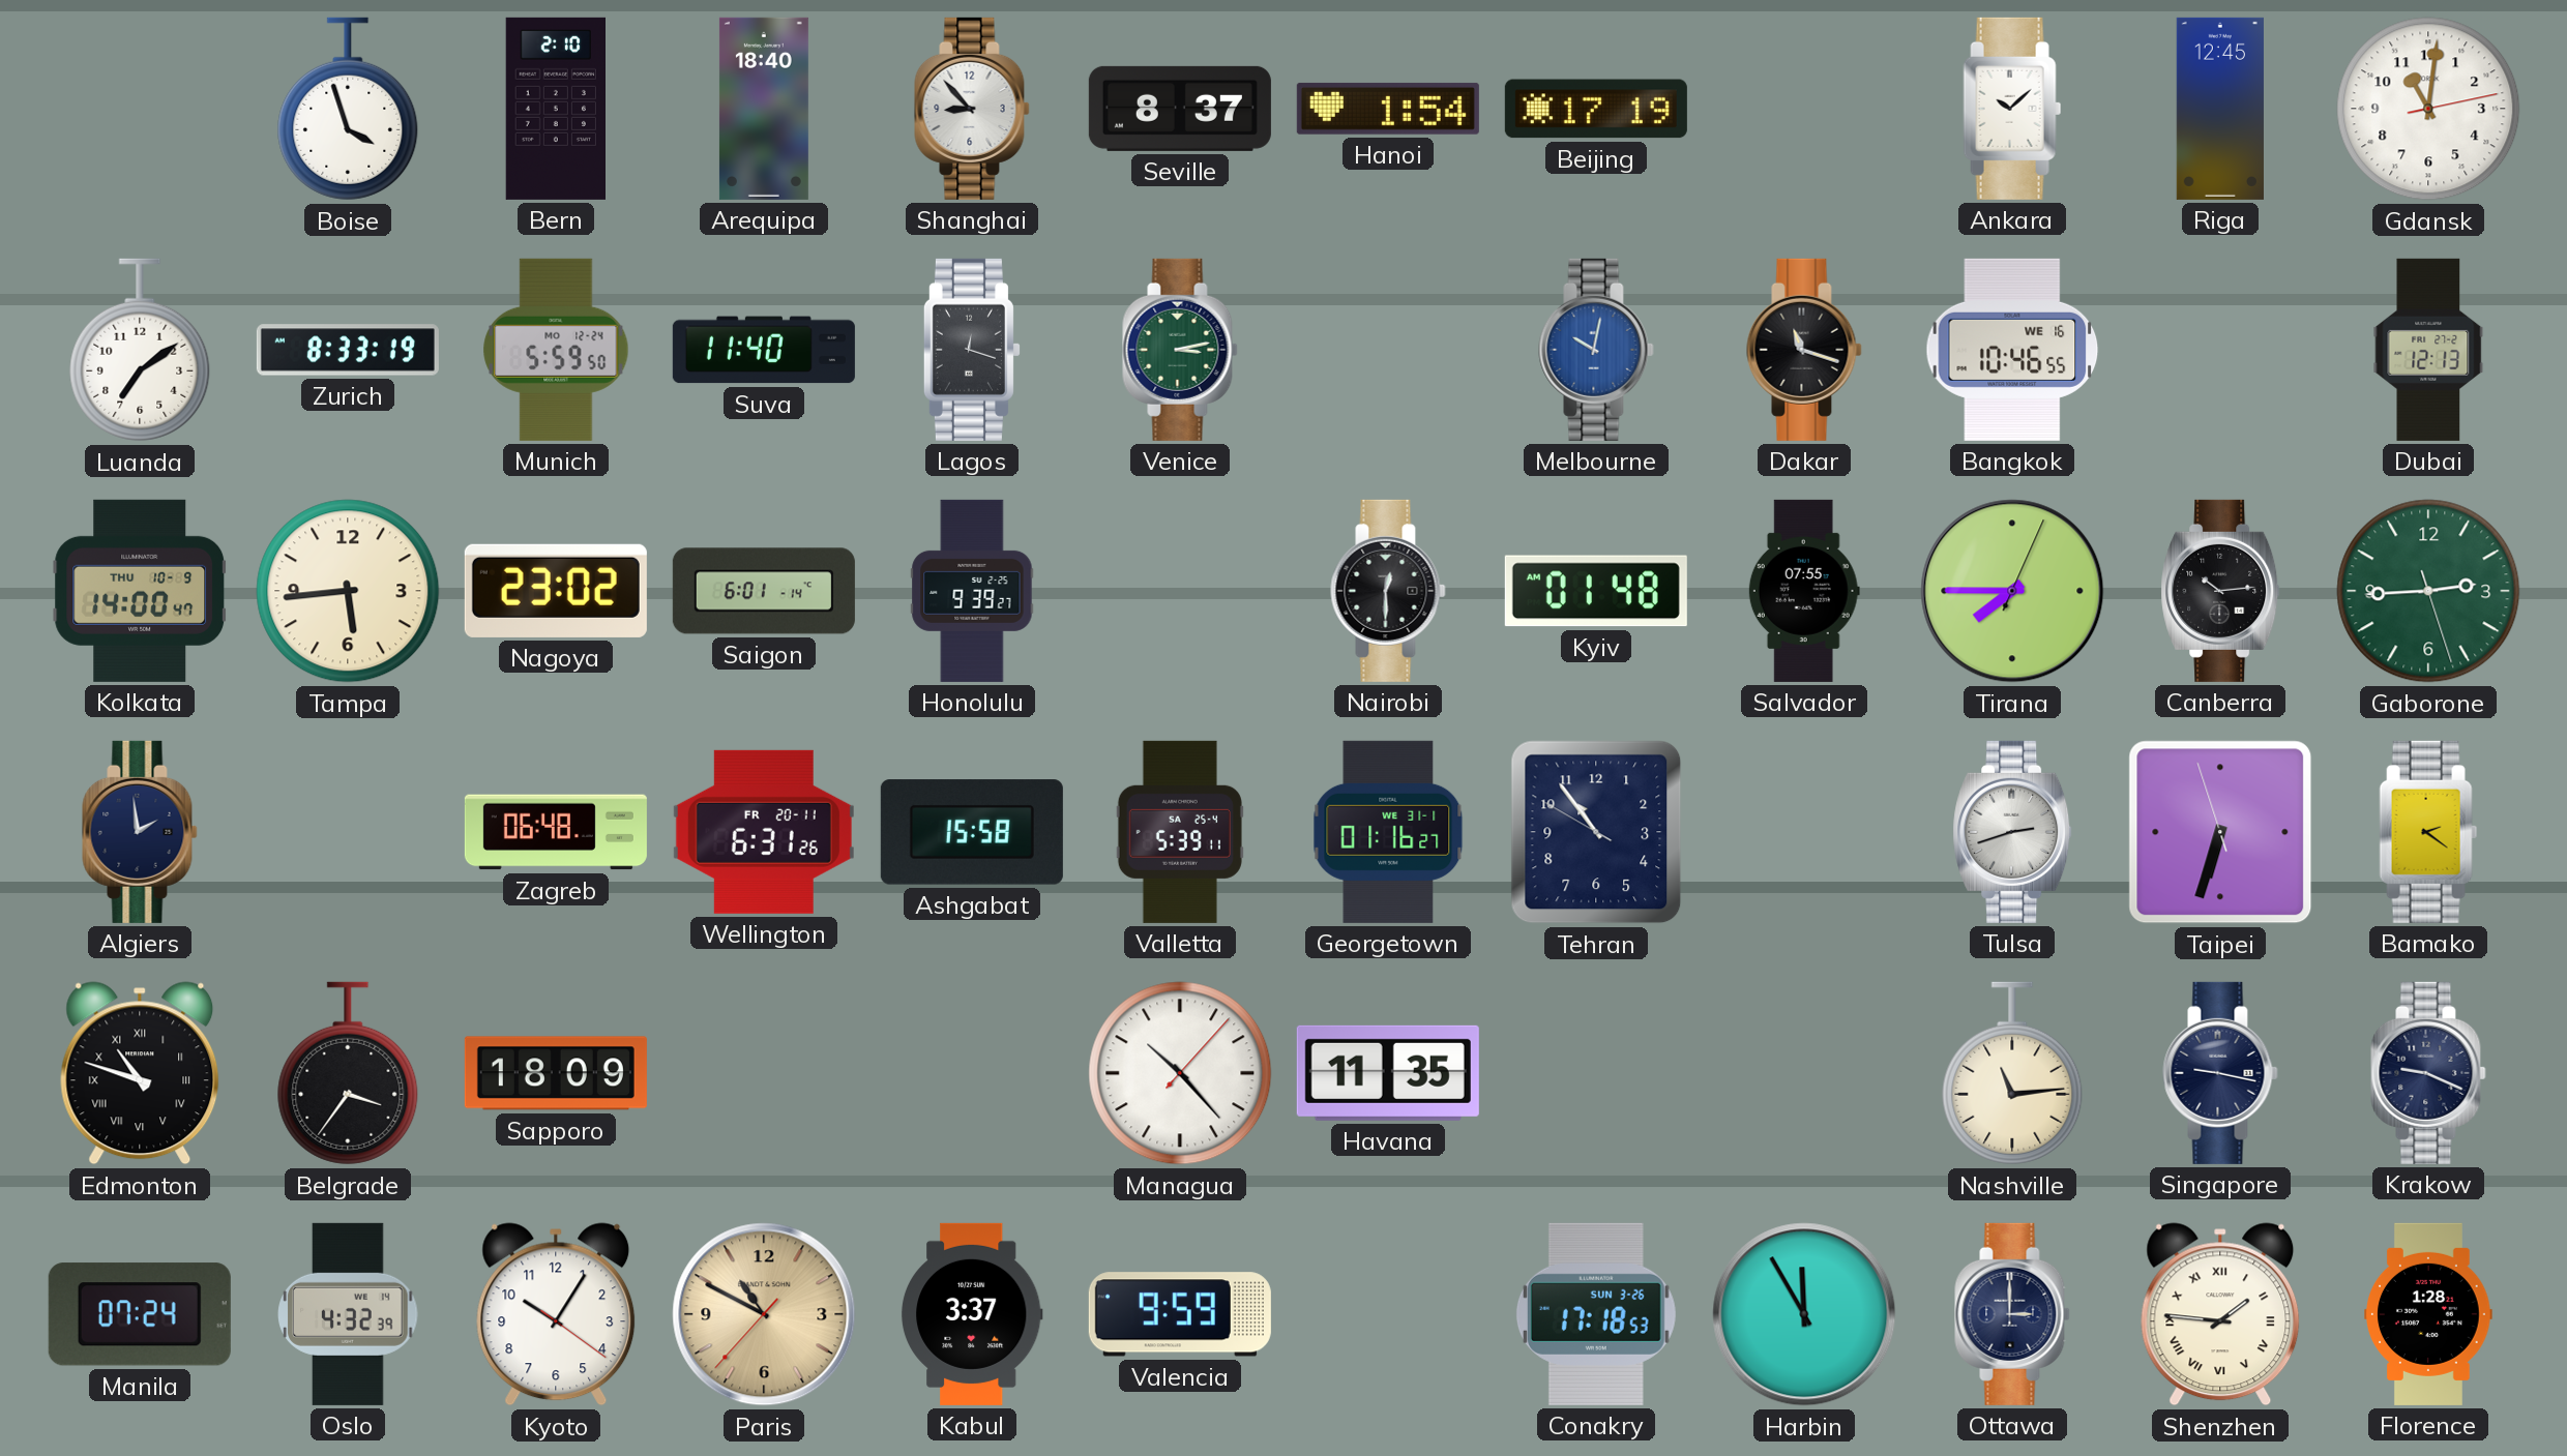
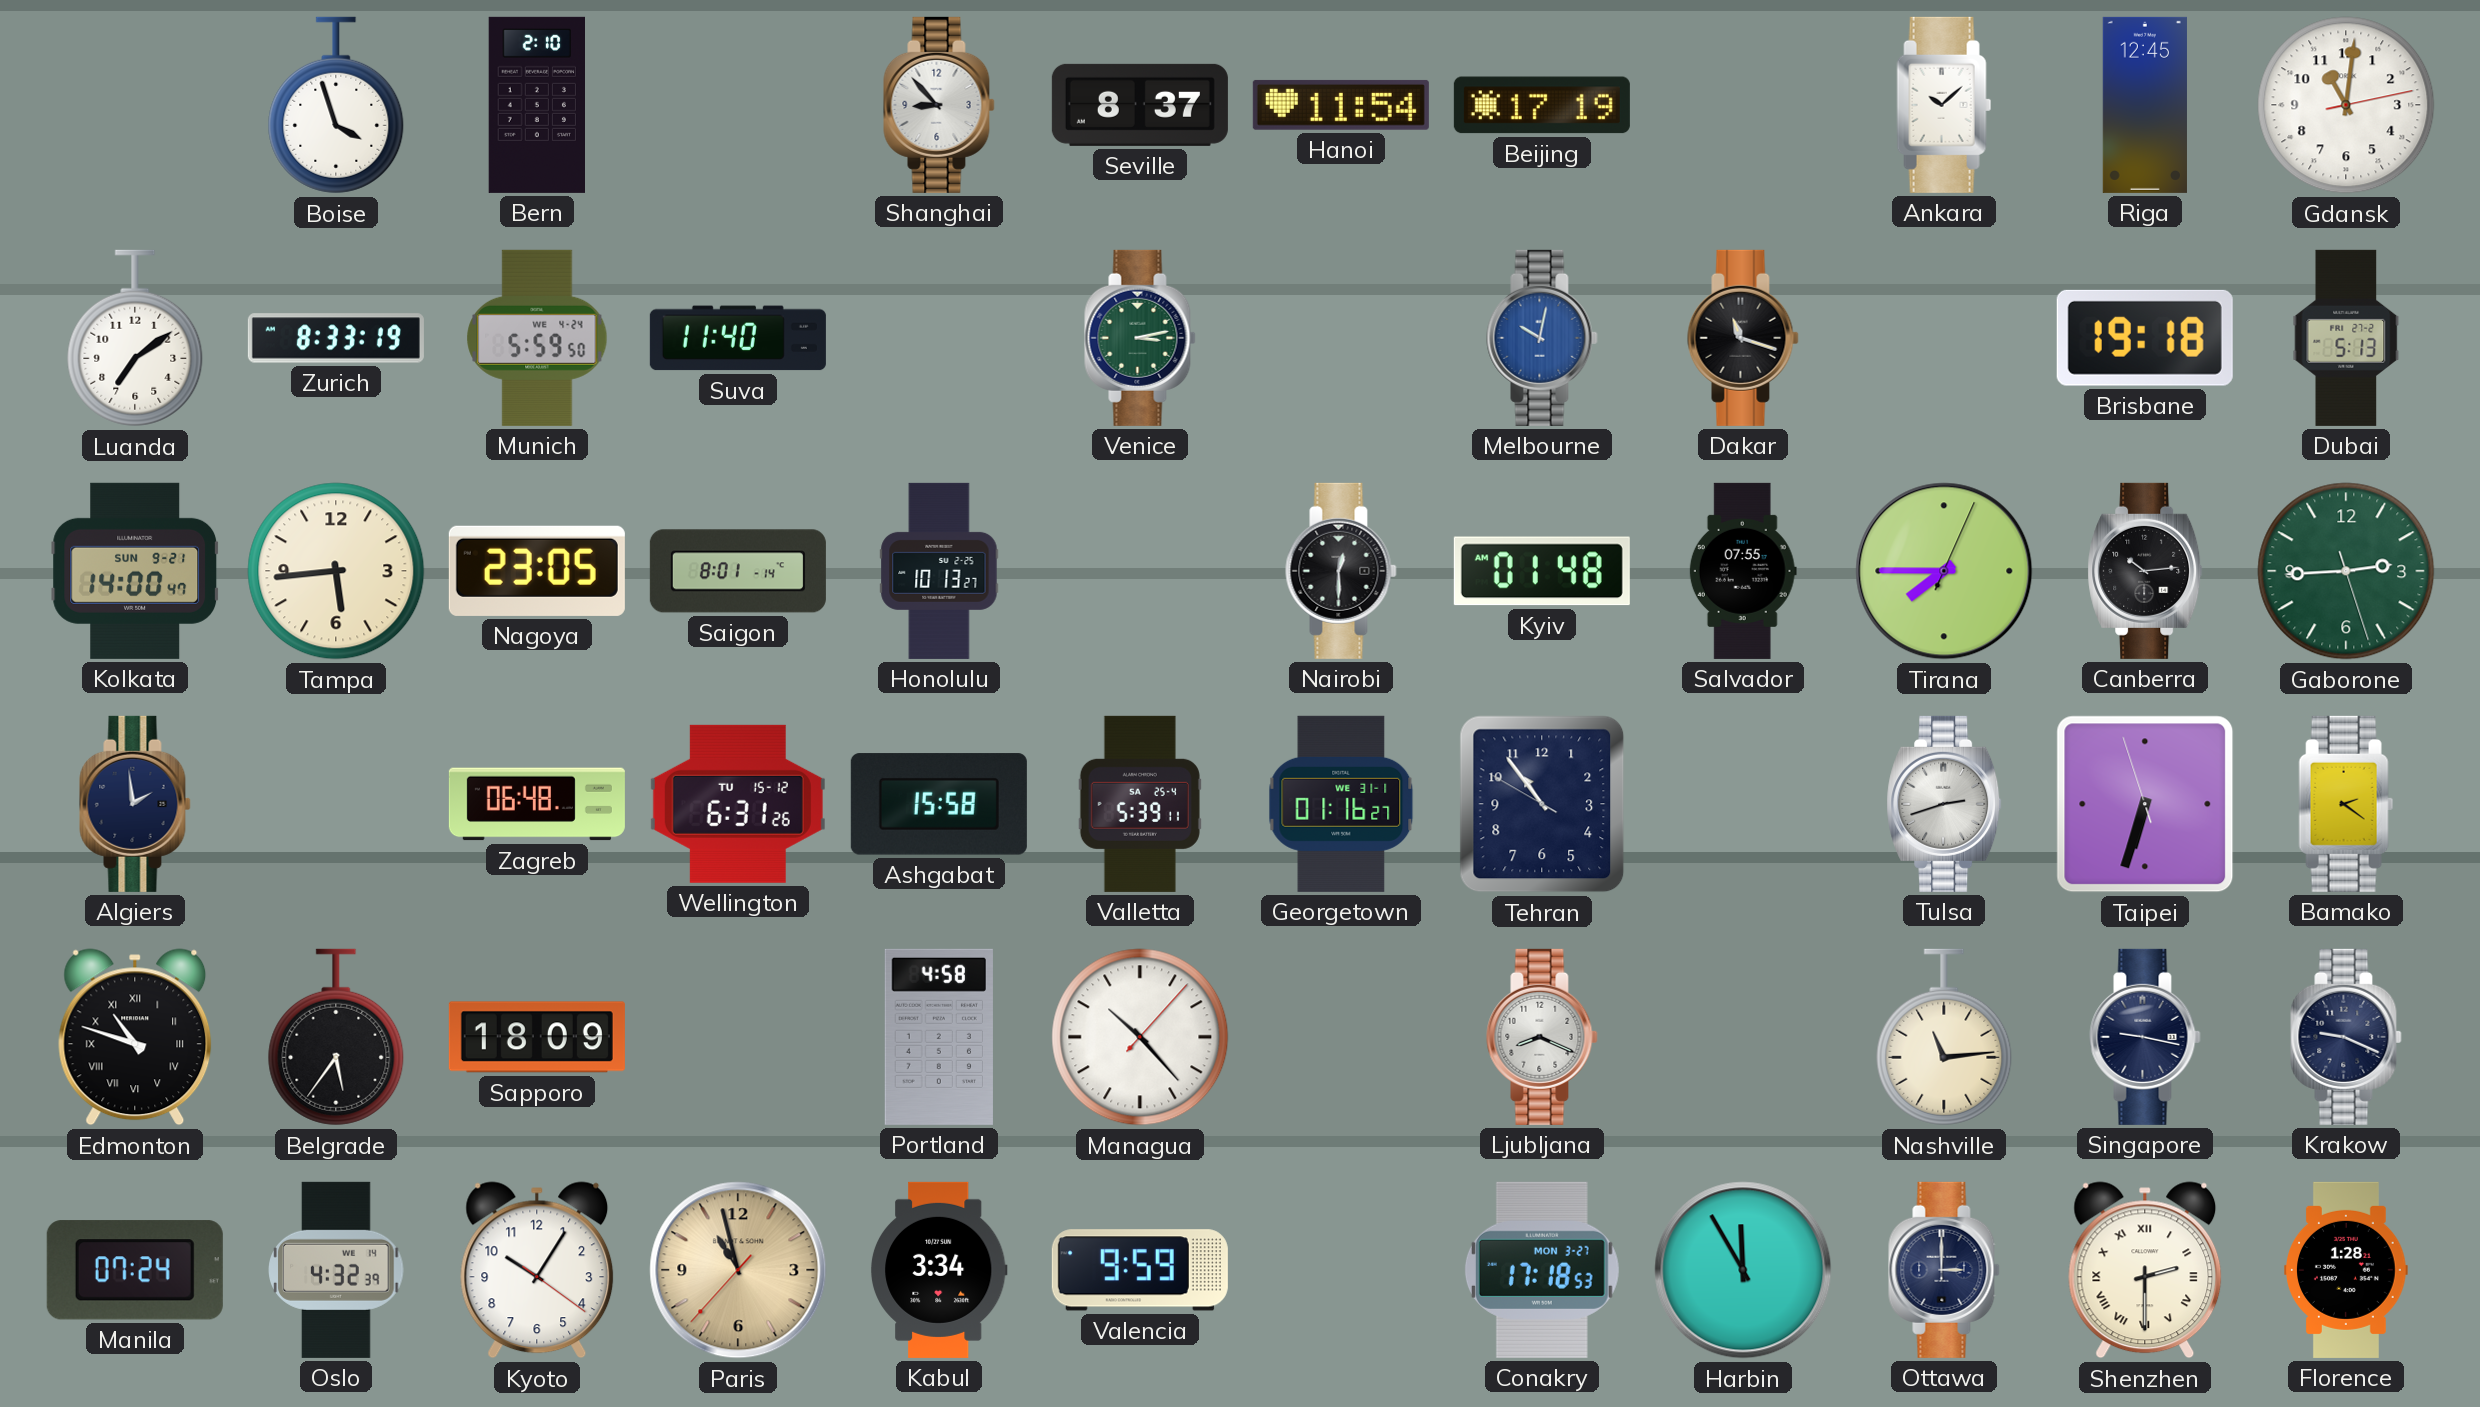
Arequipa: 18:40 -> none (764, 109)
Hanoi: 1:54 -> 11:54 (1341, 105)
Munich date: MO 12-24 -> WE 4-24 (537, 338)
Lagos: 12:18 -> none (972, 350)
Bangkok: 10:46 -> none (2012, 350)
Brisbane: none -> 19:18 (2145, 338)
Dubai: 12:13 -> 5:13 (2346, 338)
Kolkata date: THU 10-9 -> SUN 9-21 (135, 571)
Nagoya: 23:02 -> 23:05 (537, 571)
Saigon: 6:01 -> 8:01 (738, 571)
Honolulu: 9:39 -> 10:13 (939, 571)
Wellington date: FR 20-11 -> TU 15-12 (738, 804)
Belgrade: 3:36 -> 5:36 (336, 1037)
Portland: none -> 4:58 (939, 1037)
Havana: 11:35 -> none (1388, 1073)
Ljubljana: none -> 8:19 (1542, 1037)
Paris: 10:49 -> 10:57 (738, 1270)
Kabul: 3:37 -> 3:34 (939, 1270)
Conakry date: SUN 3-26 -> MON 3-27 (1542, 1270)
Shenzhen: 1:46 -> 2:30 (2145, 1270)
